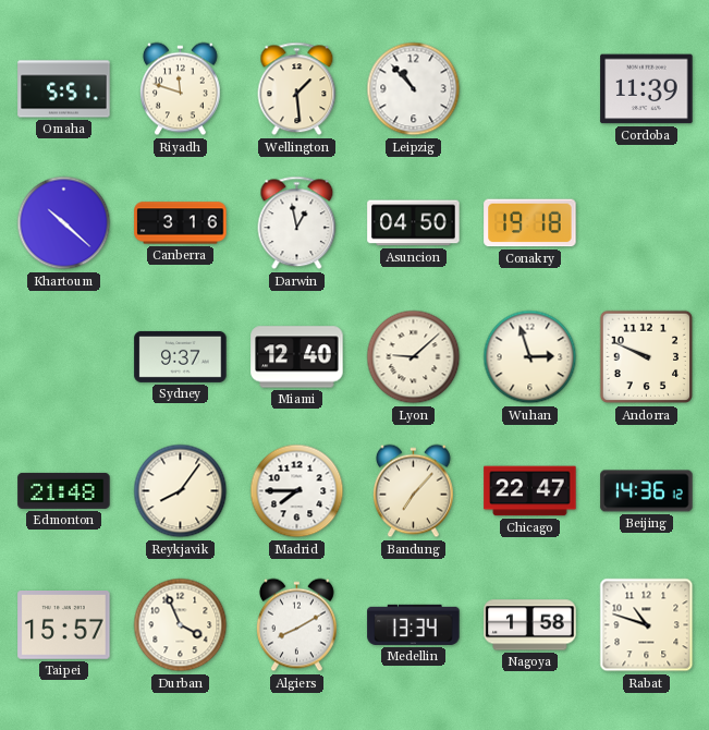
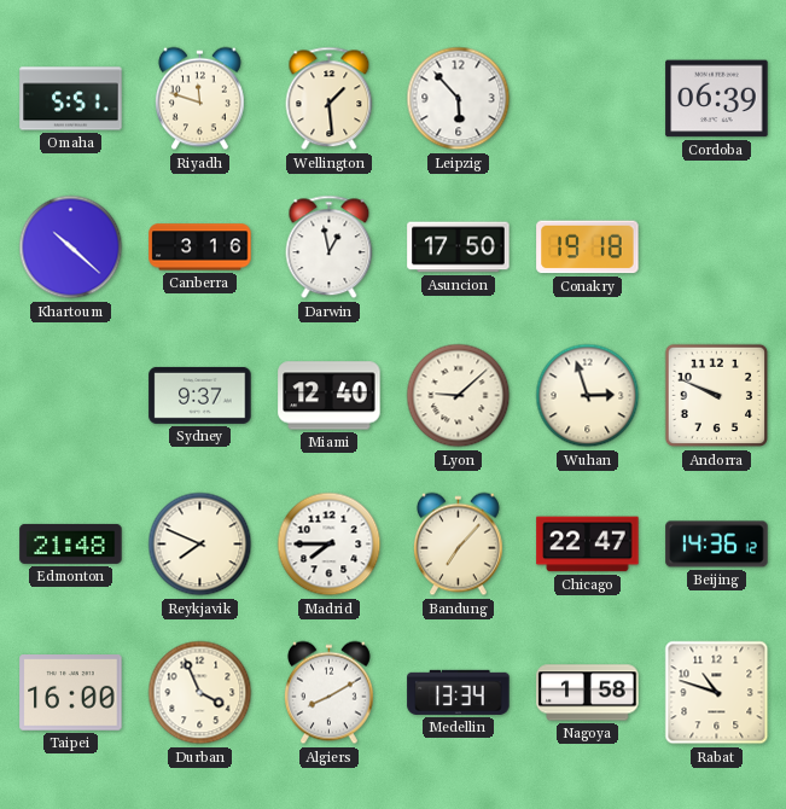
Leipzig: 10:53 -> 5:53 (459, 99)
Cordoba: 11:39 -> 06:39 (717, 99)
Asuncion: 04:50 -> 17:50 (459, 248)
Reykjavik: 8:06 -> 7:49 (200, 545)
Taipei: 15:57 -> 16:00 (71, 693)
